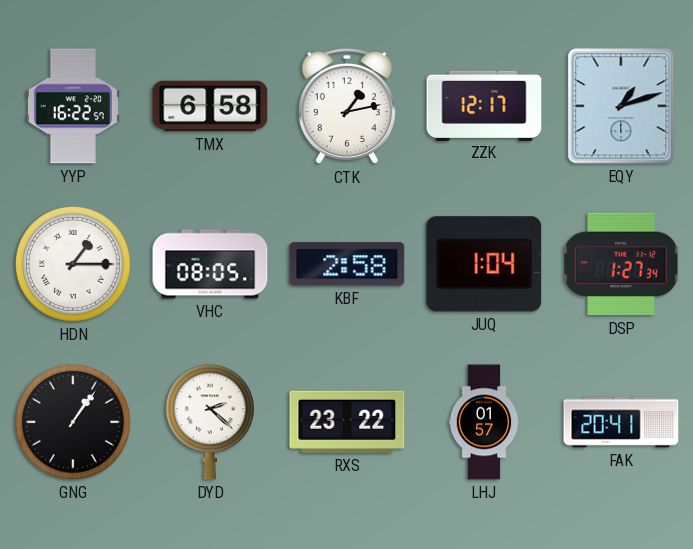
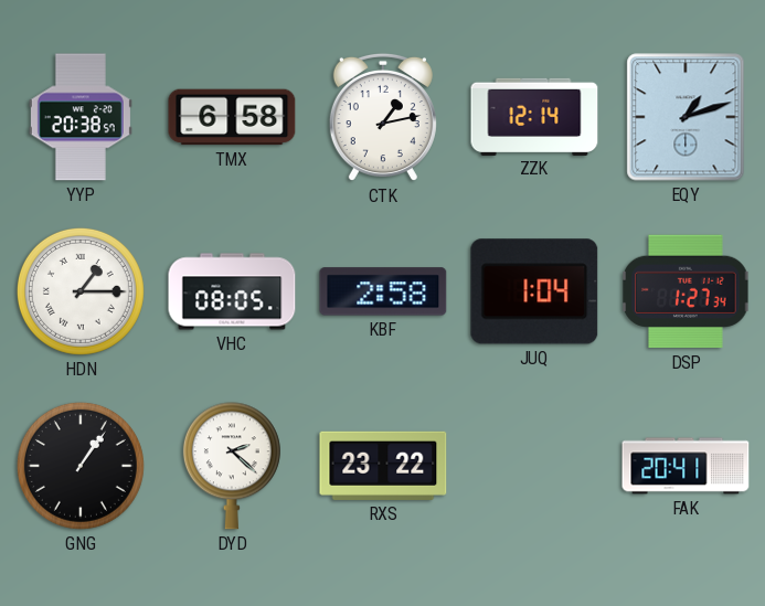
YYP: 16:22 -> 20:38 (81, 117)
ZZK: 12:17 -> 12:14 (534, 116)
LHJ: 01:57 -> none (484, 422)
